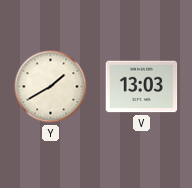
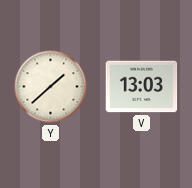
Y: 1:40 -> 1:38 (51, 87)
